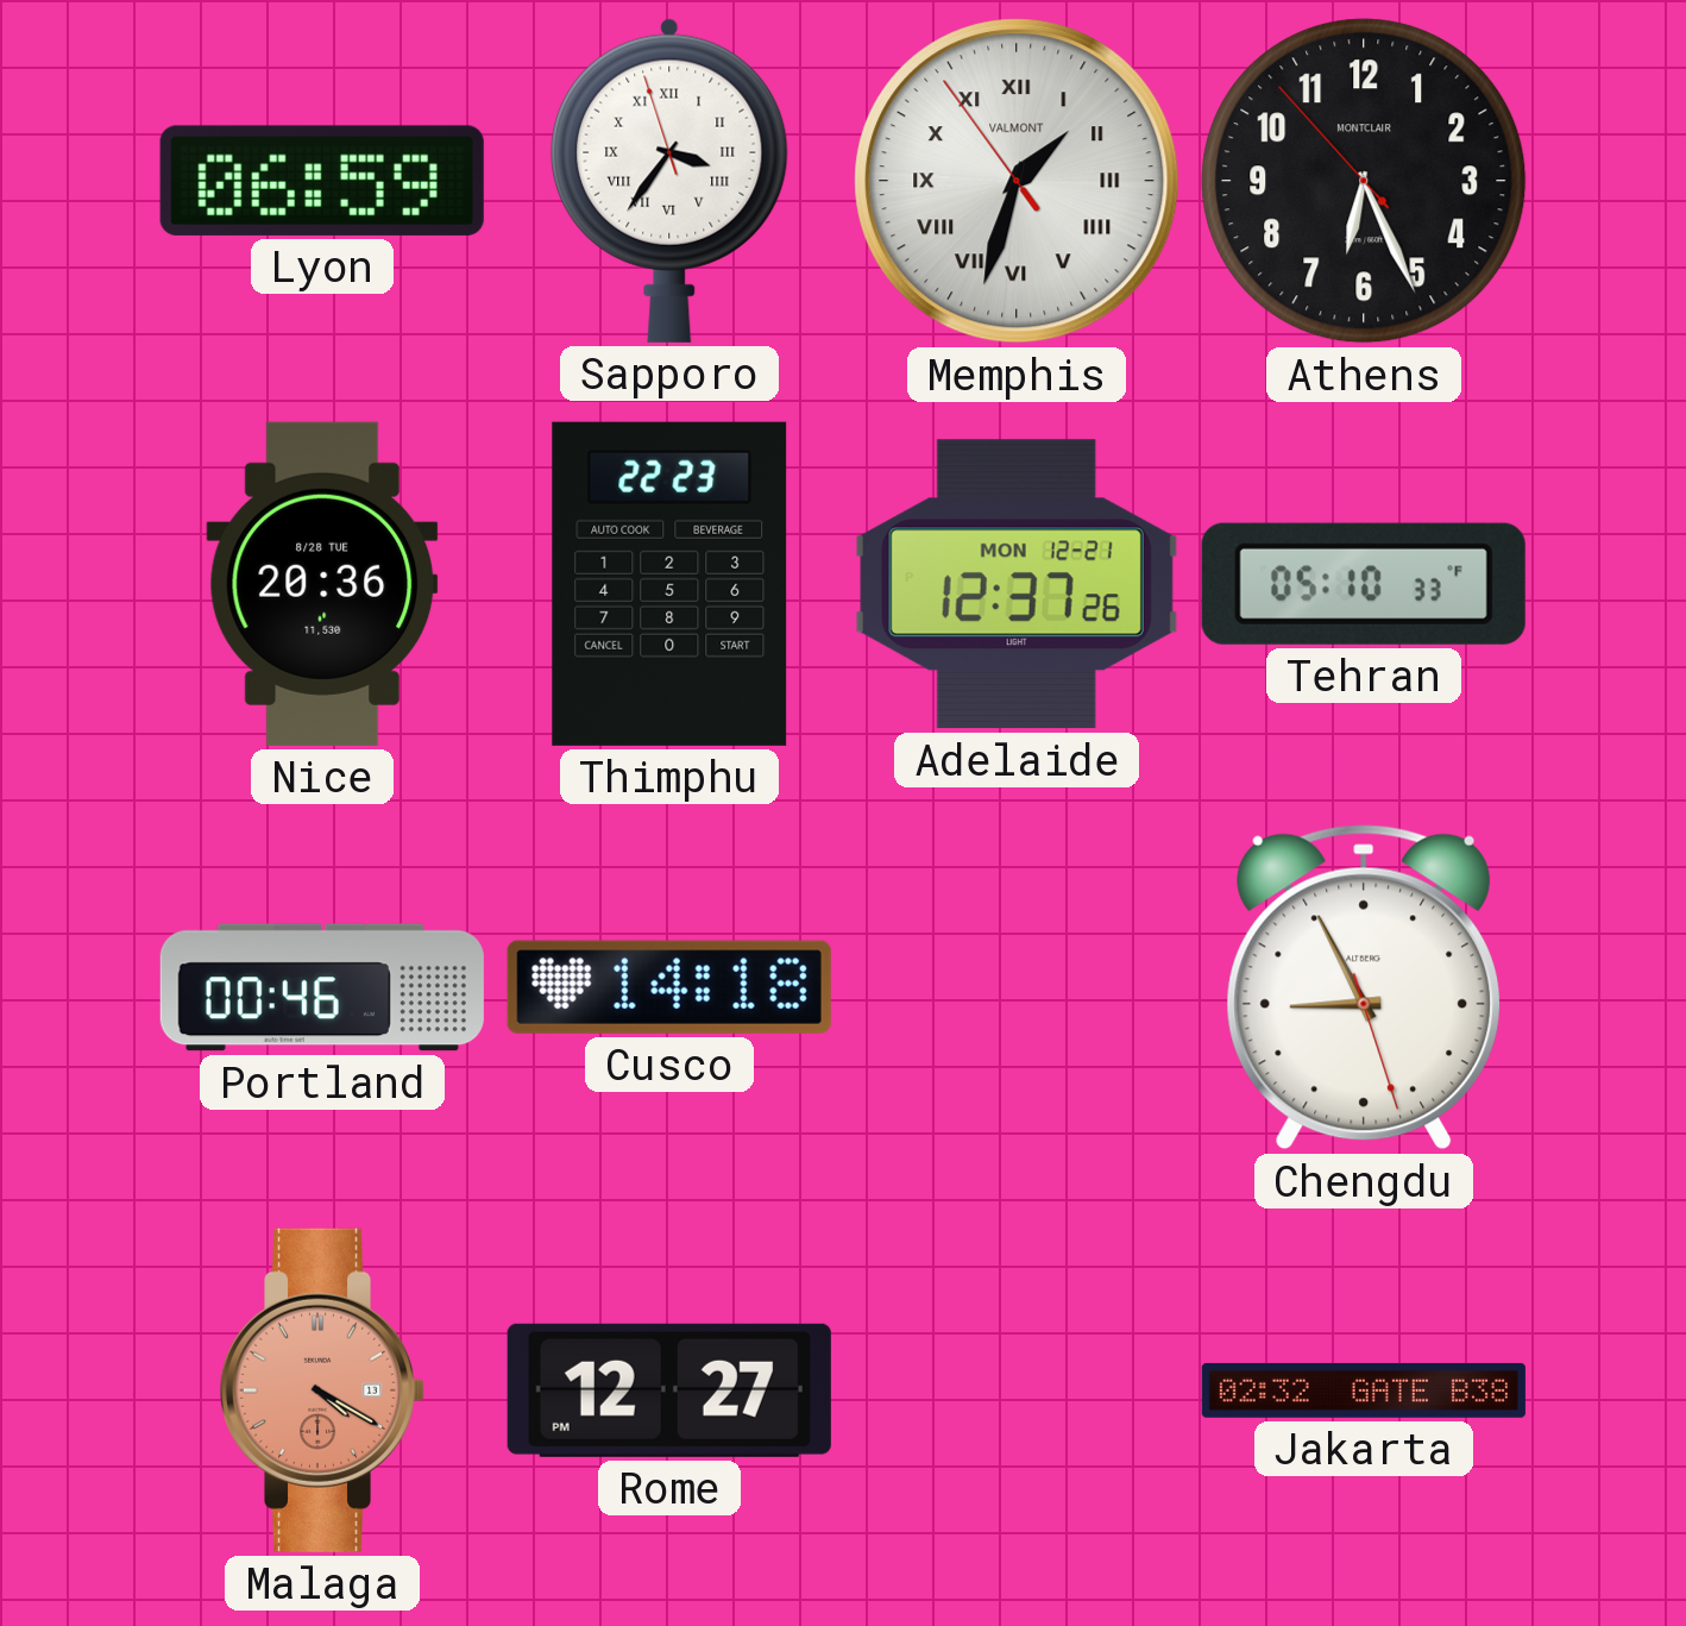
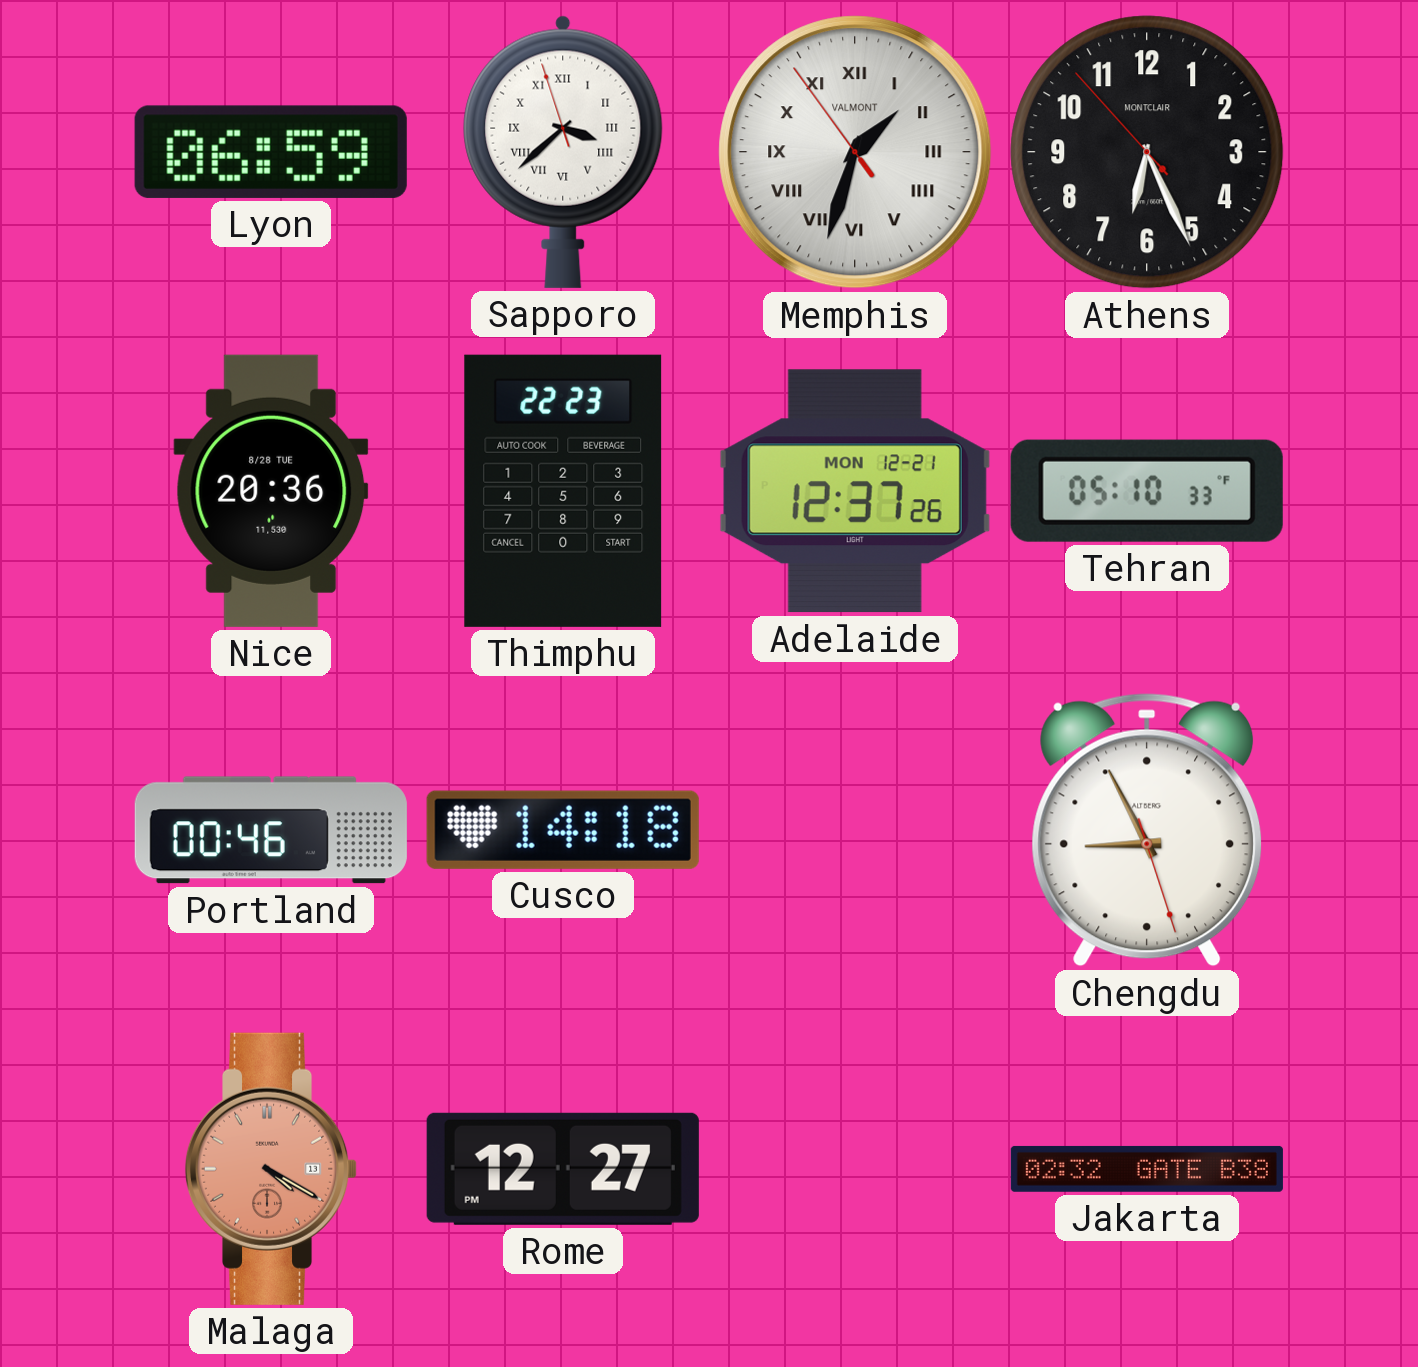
Sapporo: 3:35 -> 3:37 (563, 152)
